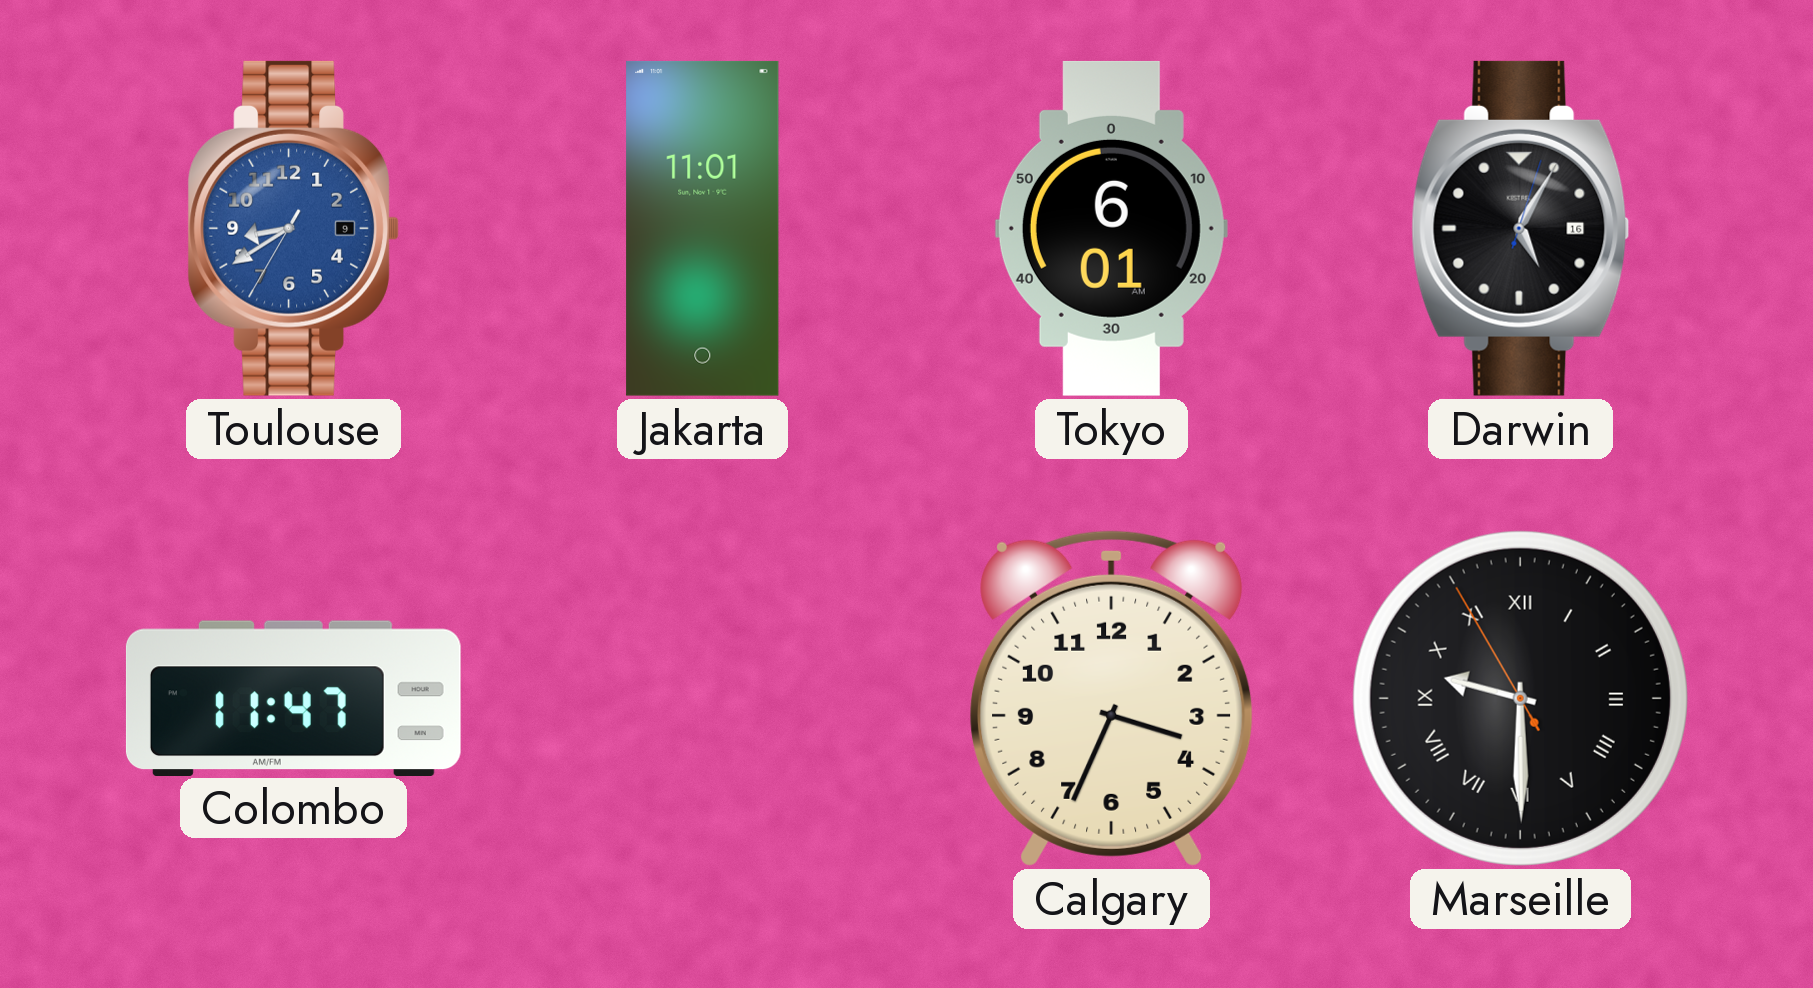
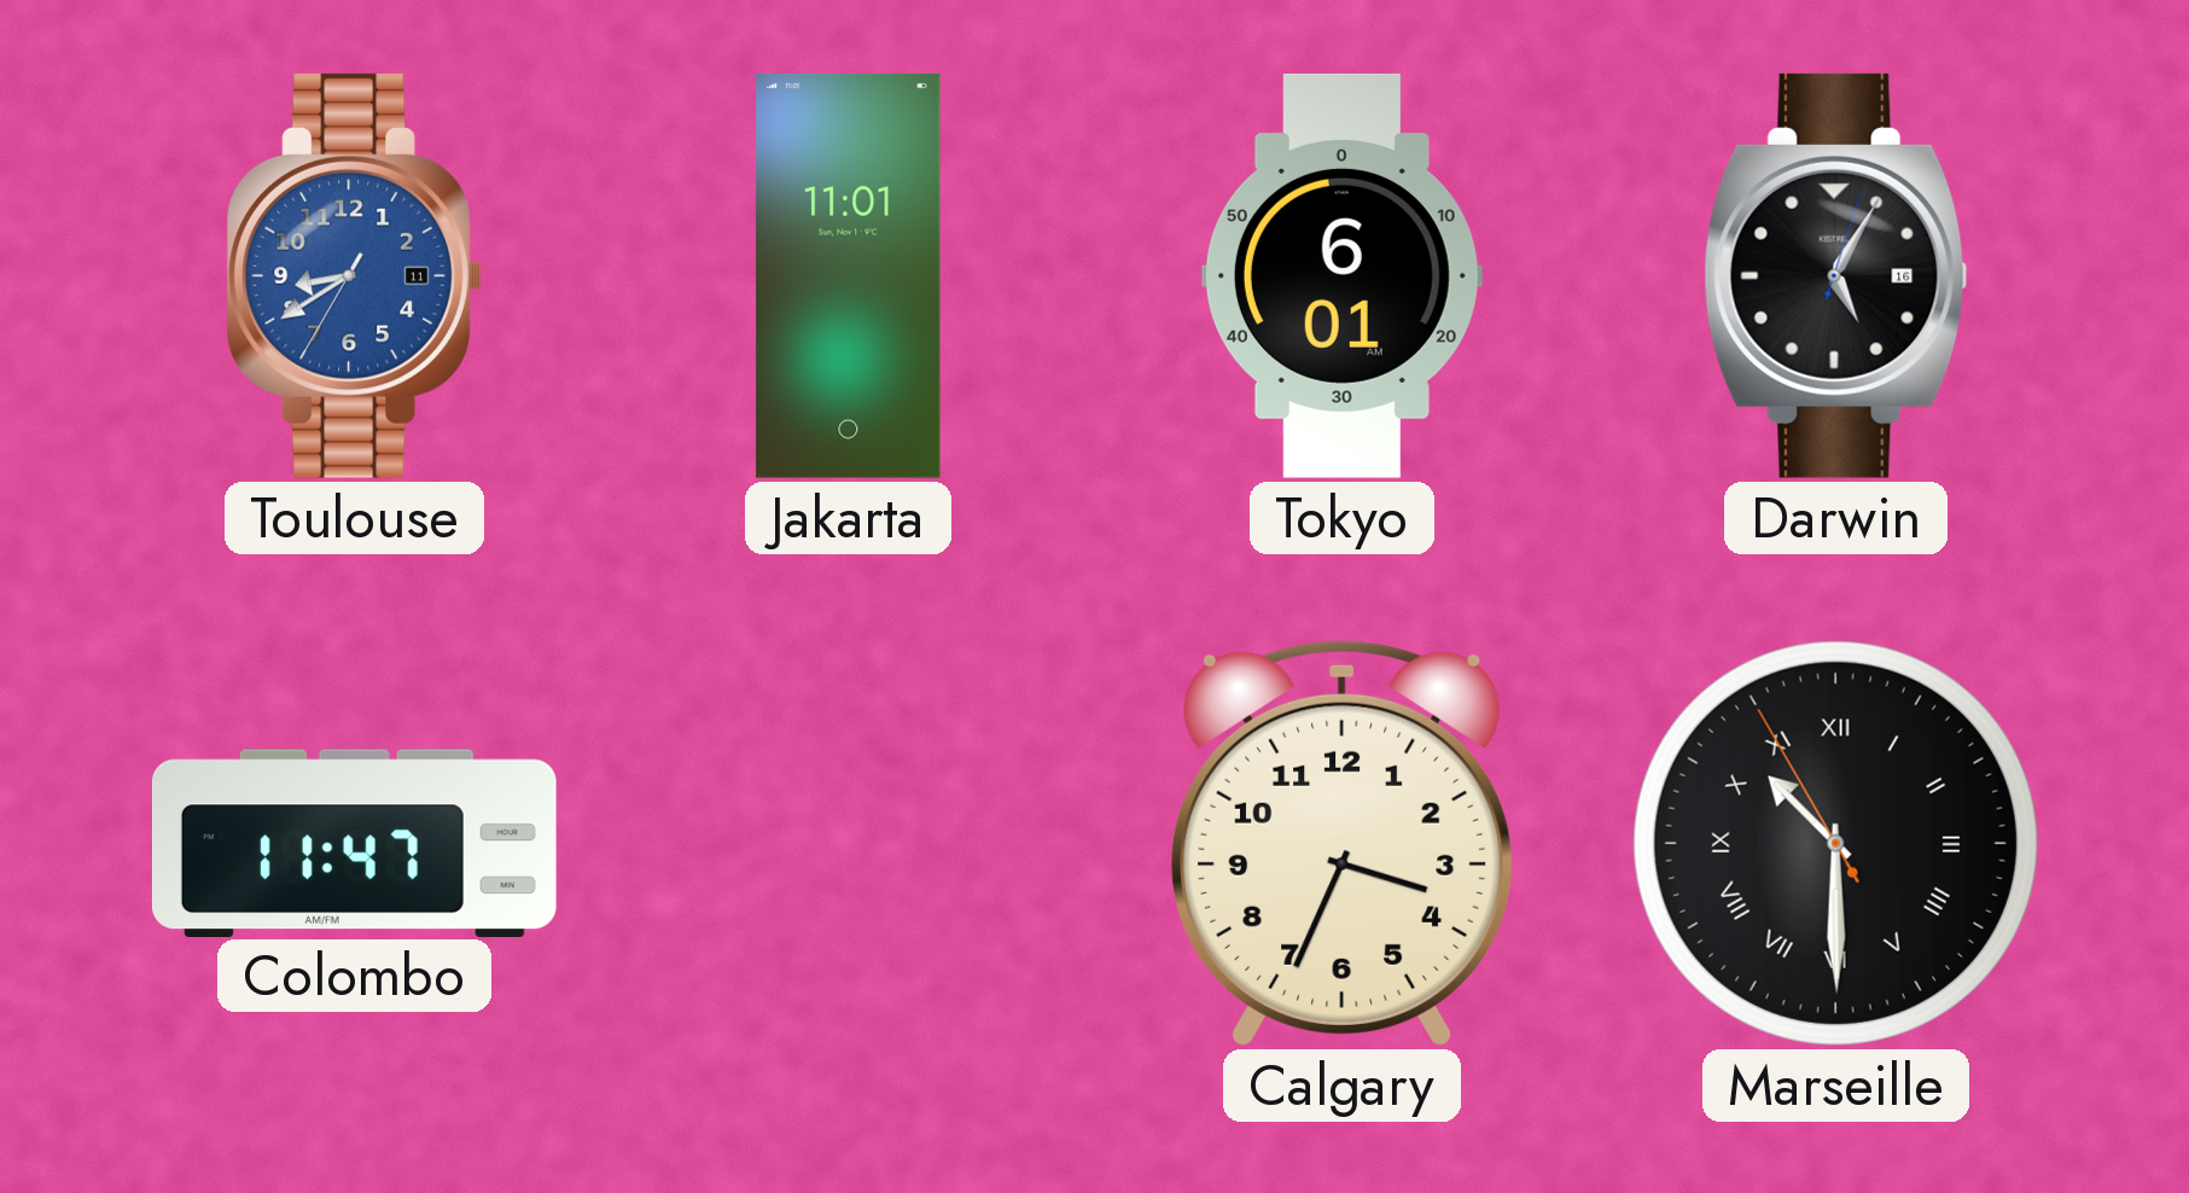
Toulouse date: 9 -> 11 (354, 275)
Marseille: 9:29 -> 10:29 (1835, 843)
